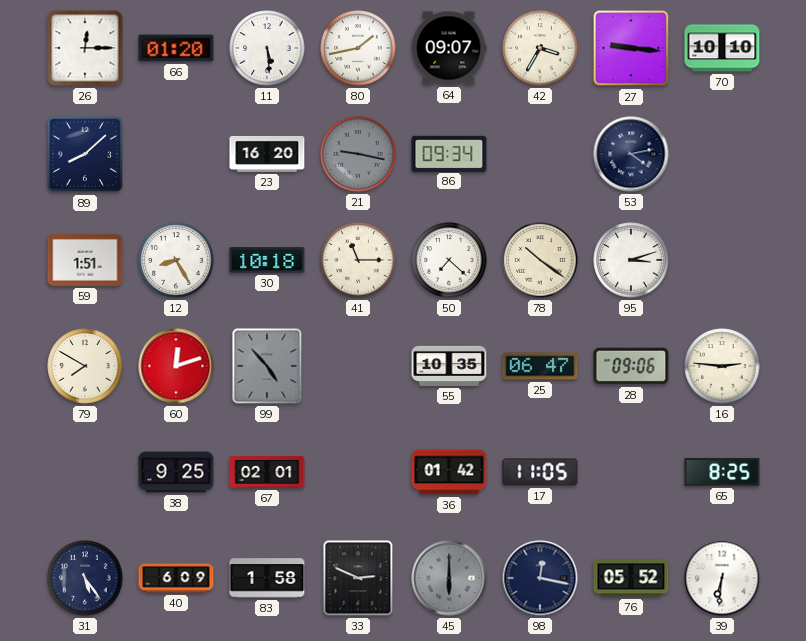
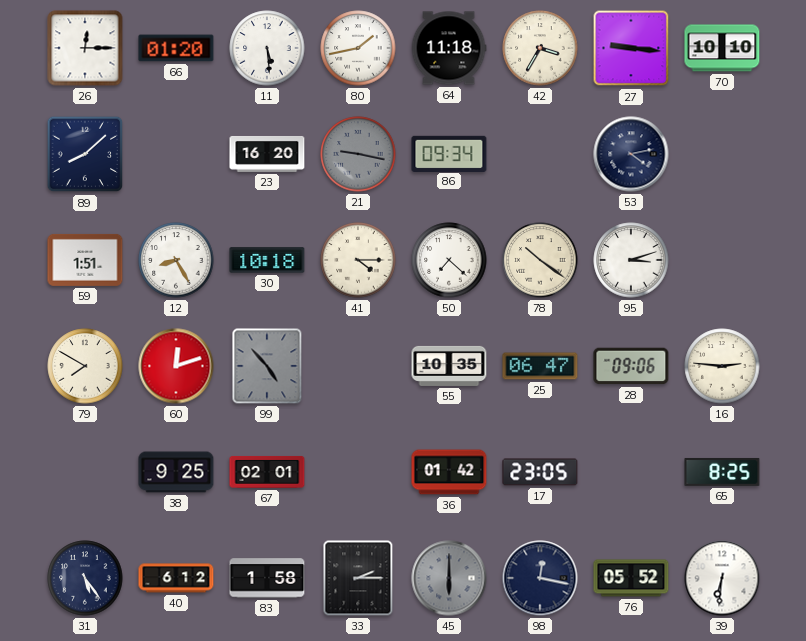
64: 09:07 -> 11:18 (449, 48)
41: 11:15 -> 4:15 (358, 260)
17: 11:05 -> 23:05 (540, 472)
40: 6:09 -> 6:12 (176, 578)
33: 2:49 -> 2:15 (358, 578)
